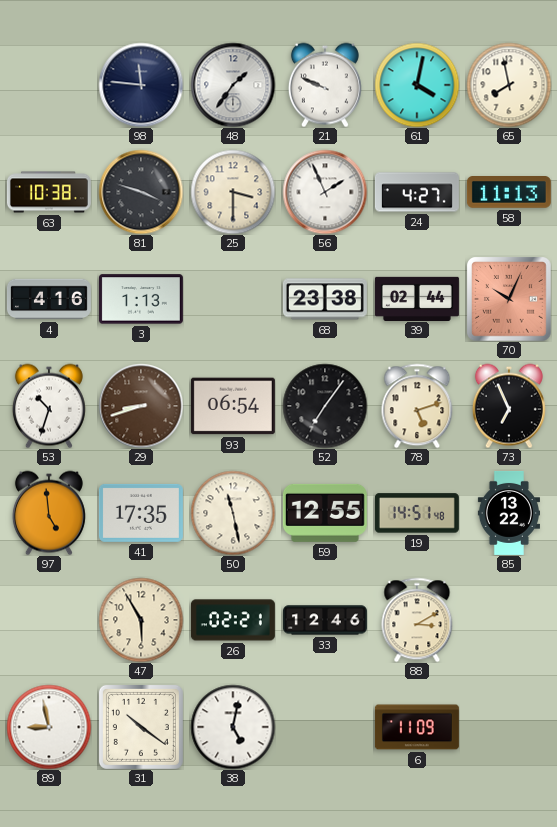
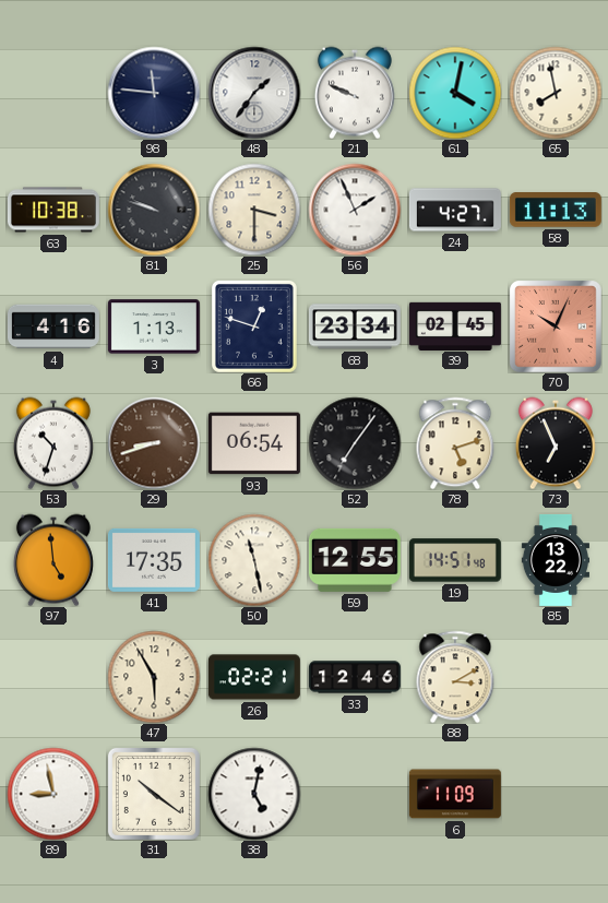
81: 3:48 -> 9:48 (154, 210)
66: none -> 12:48 (254, 326)
68: 23:38 -> 23:34 (355, 326)
39: 02:44 -> 02:45 (455, 325)
